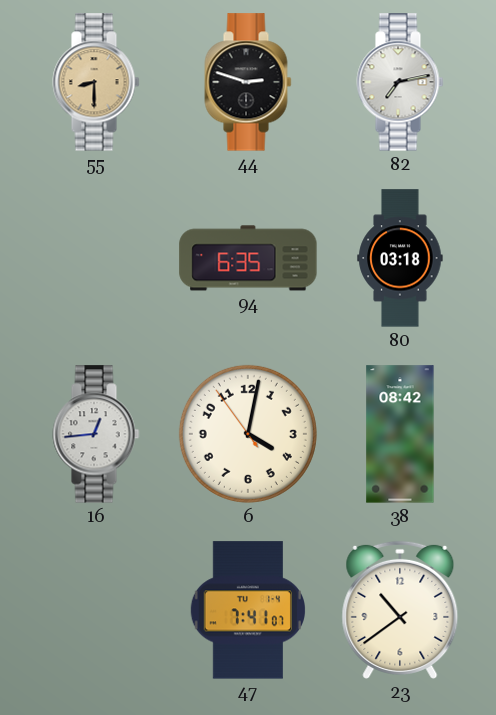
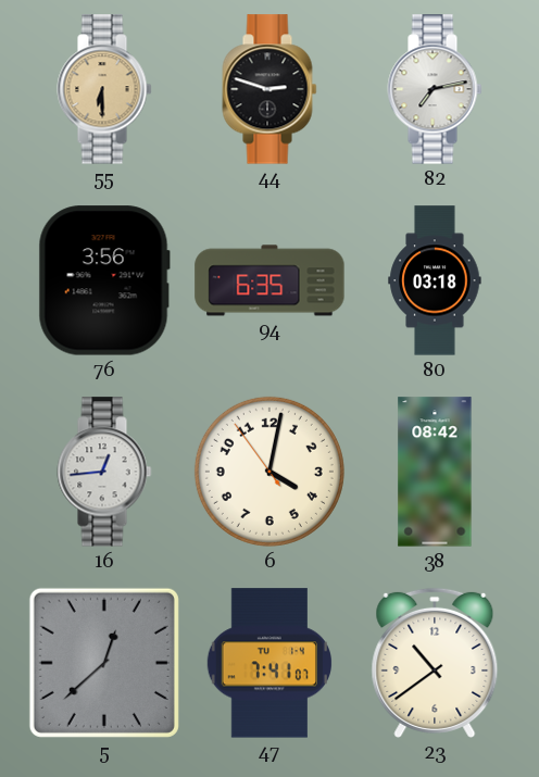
55: 8:30 -> 6:30 (104, 89)
76: none -> 3:56 (104, 280)
5: none -> 12:38 (104, 663)
